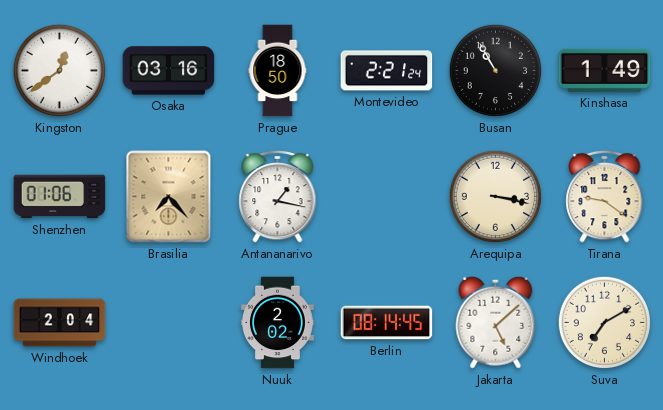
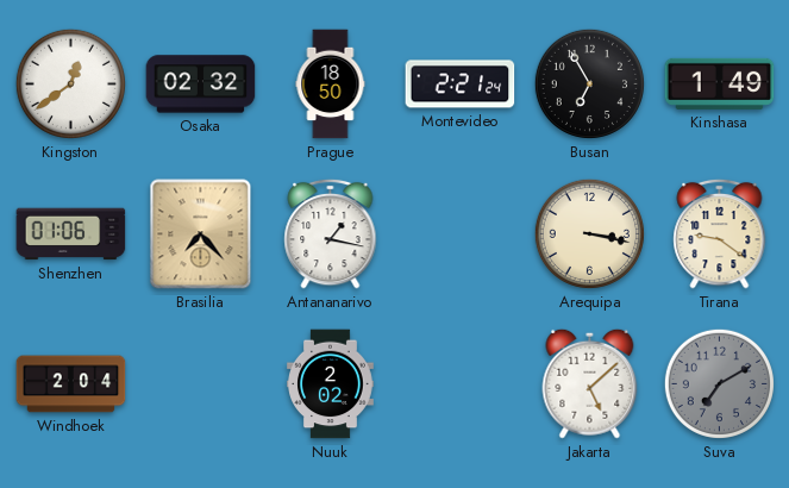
Osaka: 03:16 -> 02:32 (201, 85)
Busan: 10:55 -> 6:55 (589, 83)
Berlin: 08:14 -> none (387, 323)
Suva dial: cream -> grey (719, 383)
